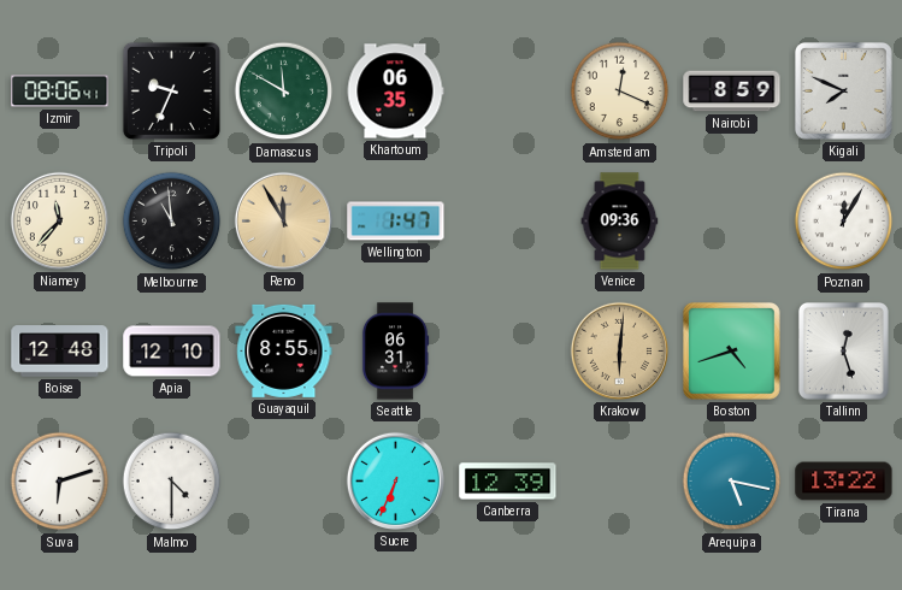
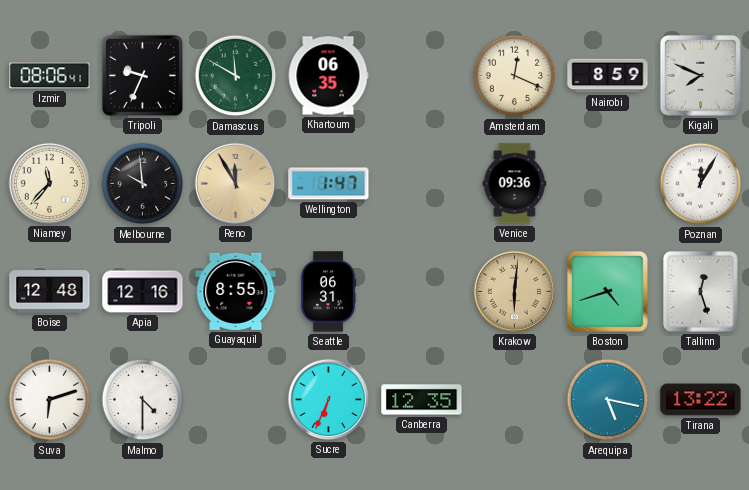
Melbourne: 10:59 -> 9:59 (143, 184)
Apia: 12:10 -> 12:16 (143, 292)
Canberra: 12:39 -> 12:35 (422, 400)
